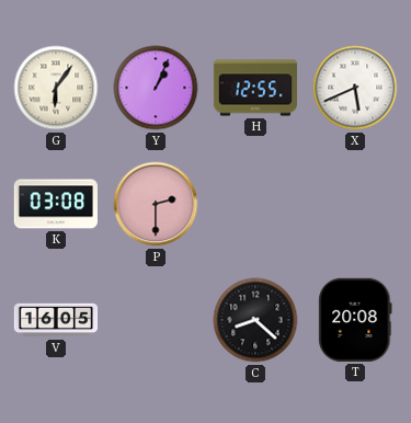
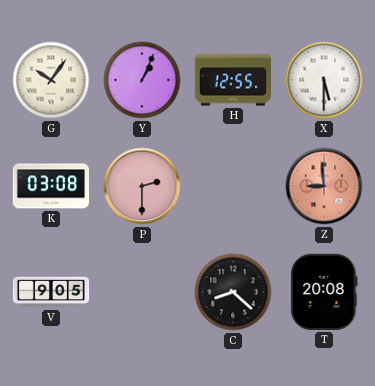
G: 6:06 -> 10:06 (51, 80)
X: 5:41 -> 5:30 (324, 80)
Z: none -> 8:59 (324, 186)
V: 16:05 -> 9:05 (51, 292)
